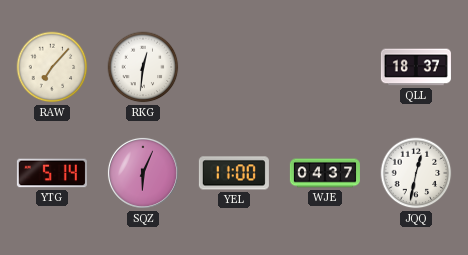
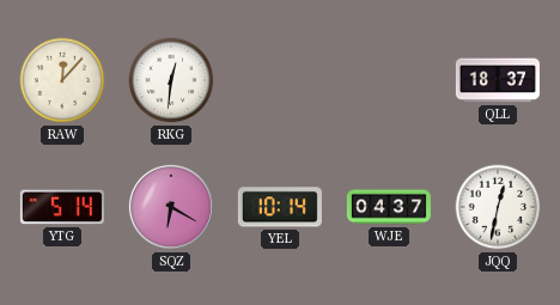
RAW: 7:07 -> 12:07 (62, 80)
SQZ: 6:04 -> 6:20 (171, 207)
YEL: 11:00 -> 10:14 (280, 207)
